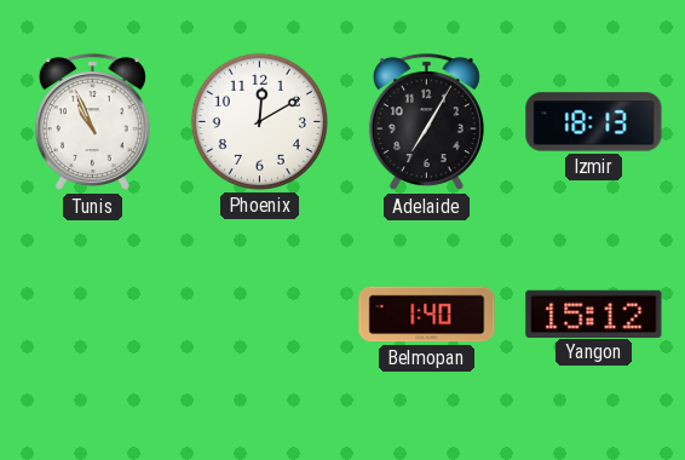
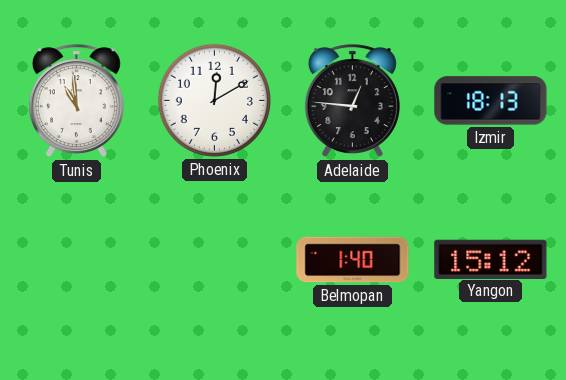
Tunis: 10:56 -> 10:59 (76, 101)
Adelaide: 7:05 -> 12:46 (352, 101)
